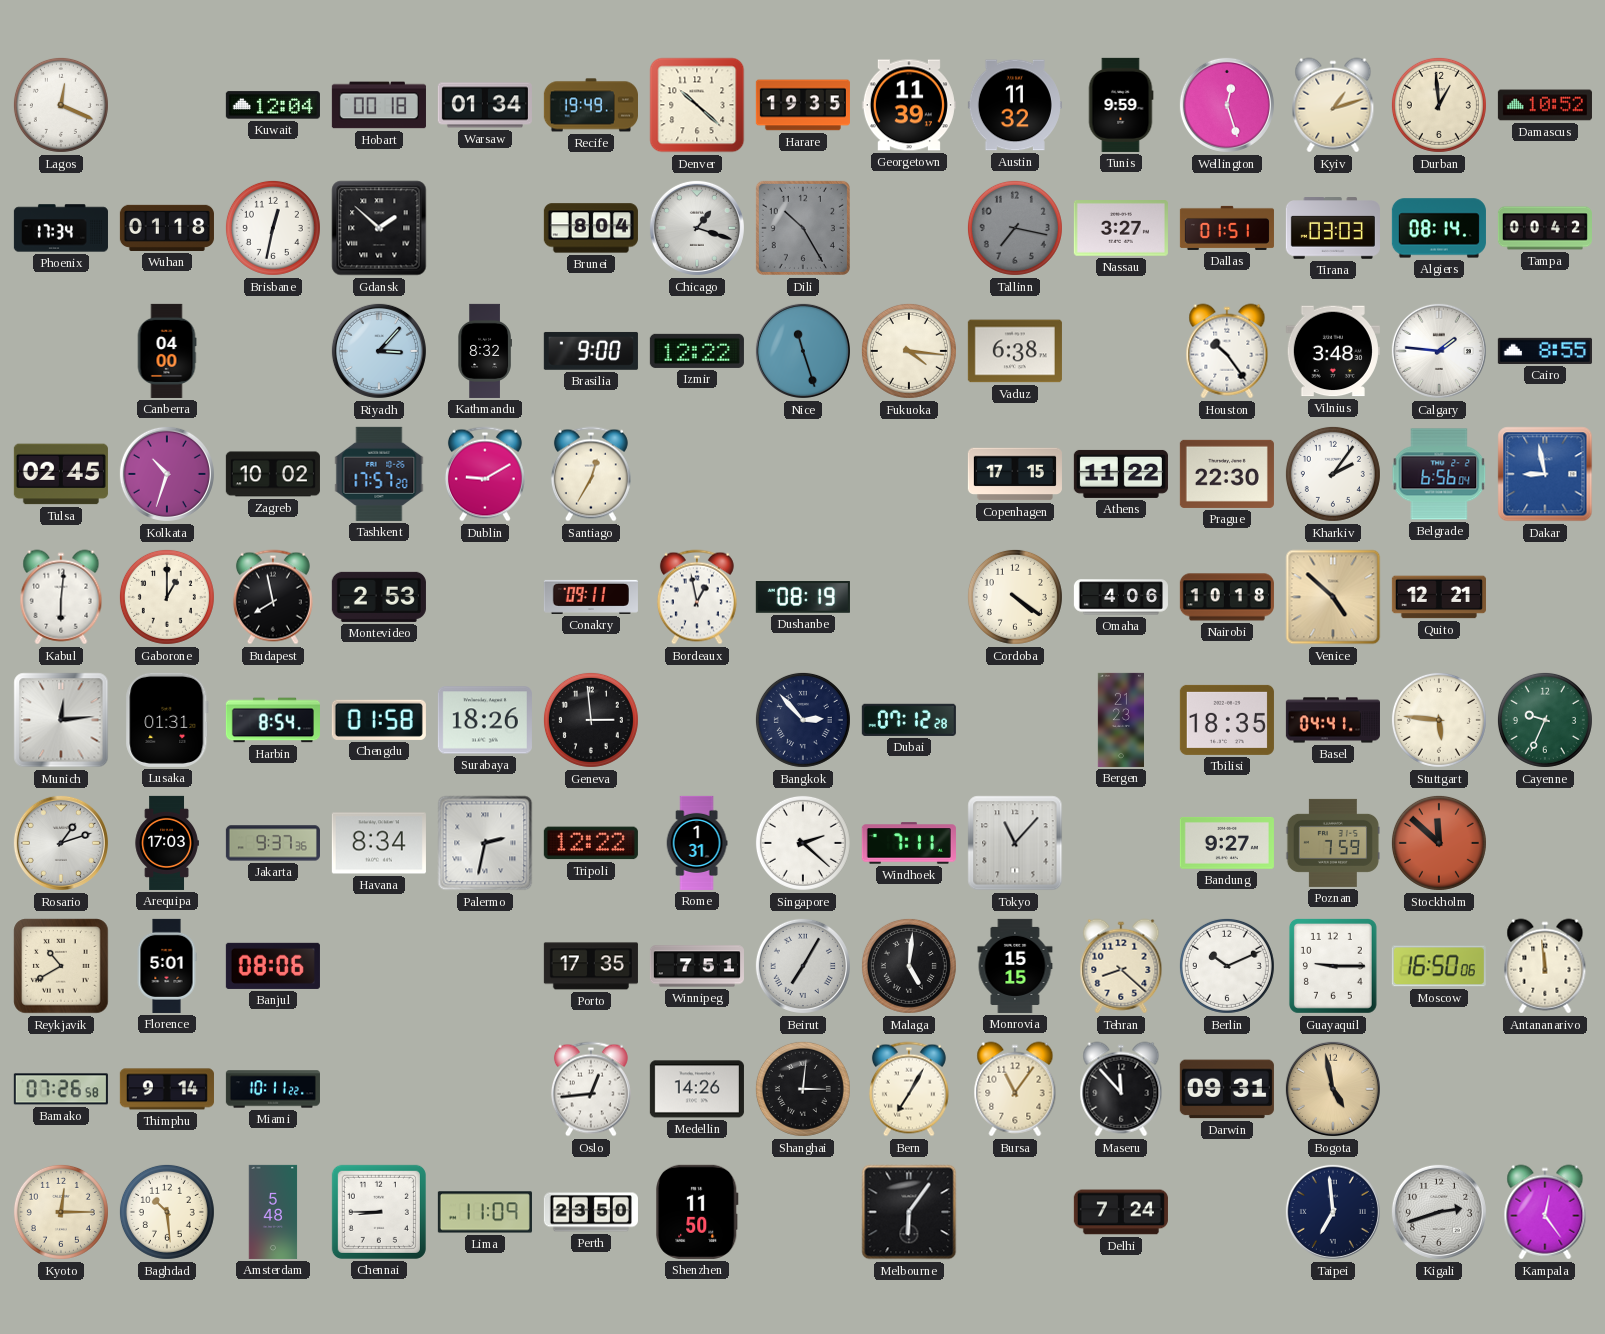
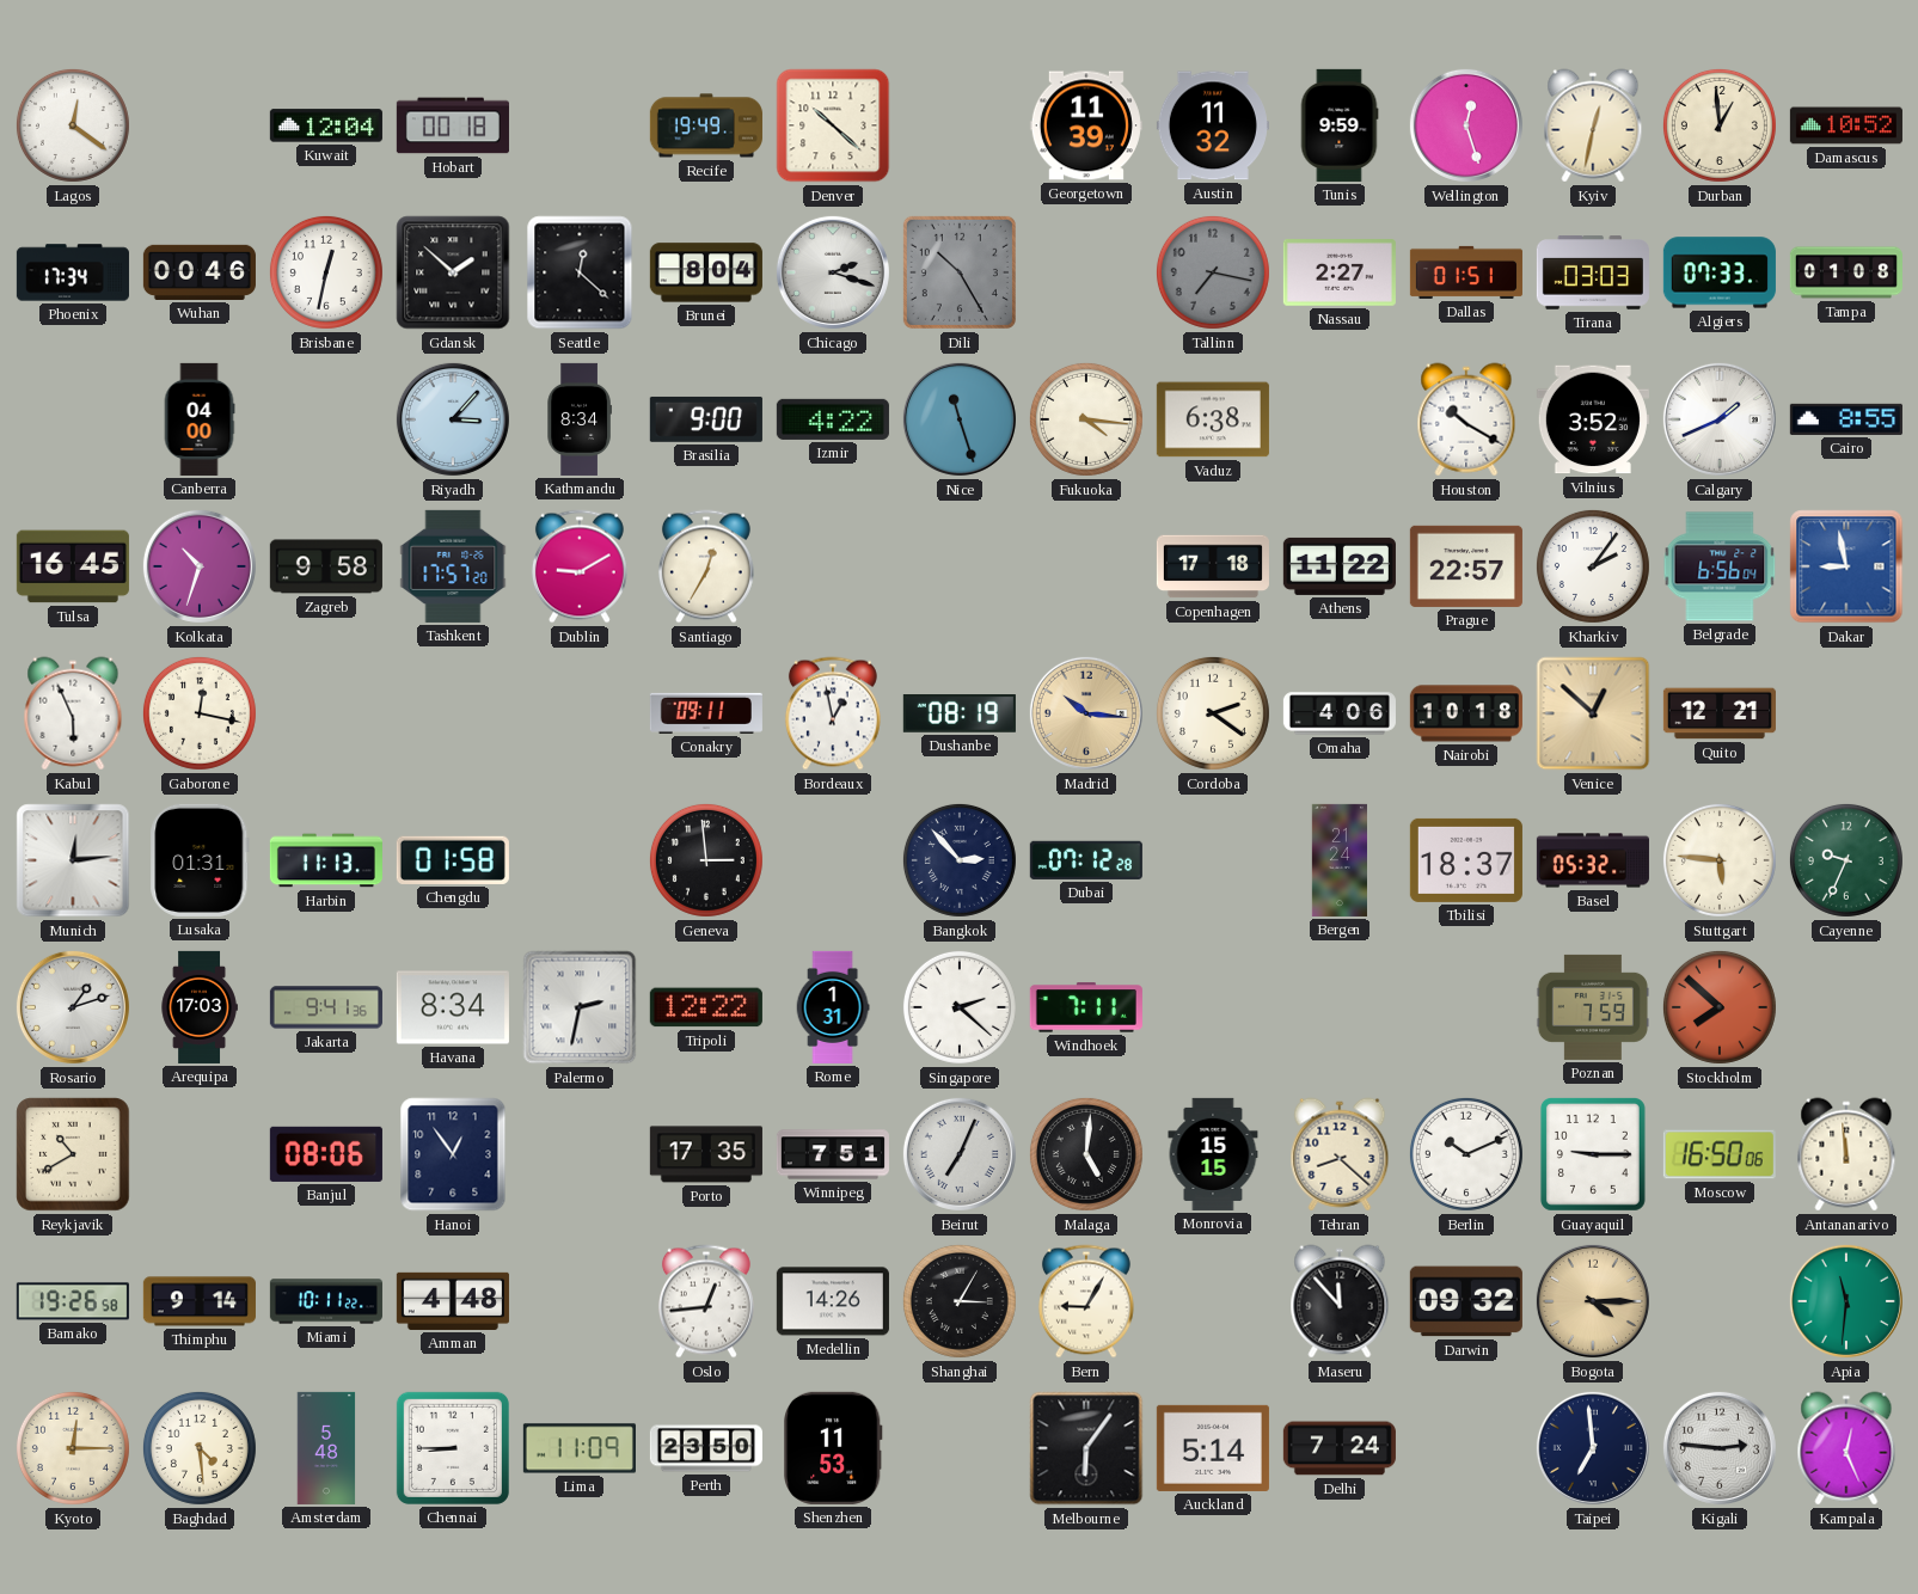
Lagos: 12:19 -> 12:21 (73, 125)
Warsaw: 01:34 -> none (485, 105)
Harare: 19:35 -> none (803, 105)
Kyiv: 1:12 -> 12:32 (1593, 125)
Wuhan: 01:18 -> 00:46 (200, 272)
Seattle: none -> 12:22 (580, 272)
Chicago: 1:18 -> 2:18 (833, 272)
Nassau: 3:27 -> 2:27 (1340, 274)
Algiers: 08:14 -> 07:33 (1720, 272)
Tampa: 00:42 -> 01:08 (1846, 272)
Kathmandu: 8:32 -> 8:34 (580, 419)
Izmir: 12:22 -> 4:22 (833, 419)
Houston: 10:24 -> 10:20 (1466, 419)
Vilnius: 3:48 -> 3:52 (1593, 419)
Calgary: 1:46 -> 1:41 (1720, 419)
Tulsa: 02:45 -> 16:45 (73, 566)
Zagreb: 10:02 -> 9:58 (326, 566)
Copenhagen: 17:15 -> 17:18 (1213, 566)
Prague: 22:30 -> 22:57 (1466, 566)
Kabul: 6:01 -> 5:56 (73, 713)
Gaborone: 1:00 -> 12:17 (200, 713)
Budapest: 7:58 -> none (273, 597)
Montevideo: 2:53 -> none (379, 597)
Madrid: none -> 10:16 (1086, 713)
Cordoba: 4:21 -> 2:21 (1213, 713)
Venice: 4:52 -> 12:52 (1593, 713)
Harbin: 8:54 -> 11:13 (326, 860)
Surabaya: 18:26 -> none (485, 720)
Bergen: 21:23 -> 21:24 (1338, 860)
Tbilisi: 18:35 -> 18:37 (1466, 860)
Basel: 04:41 -> 05:32 (1593, 860)
Jakarta: 9:37 -> 9:41 (326, 1007)
Tokyo: 11:07 -> none (1015, 843)
Bandung: 9:27 -> none (1227, 843)
Stockholm: 11:52 -> 7:52 (1720, 1007)
Florence: 5:01 -> none (167, 966)
Hanoi: none -> 12:54 (453, 1154)
Beirut: 7:05 -> 7:04 (960, 1154)
Bamako: 07:26 -> 19:26 (73, 1301)
Amman: none -> 4:48 (453, 1301)
Shanghai: 3:01 -> 3:05 (960, 1301)
Bern: 7:05 -> 9:05 (1086, 1301)
Bursa: 11:06 -> none (1015, 1089)
Darwin: 09:31 -> 09:32 (1466, 1301)
Bogota: 4:58 -> 4:15 (1593, 1301)
Apia: none -> 11:31 (1846, 1301)
Baghdad: 10:29 -> 4:29 (200, 1448)
Shenzhen: 11:50 -> 11:53 (834, 1448)
Auckland: none -> 5:14 (1213, 1448)
Kigali: 2:42 -> 2:46 (1720, 1448)
Kampala: 12:24 -> 12:26 (1846, 1448)
